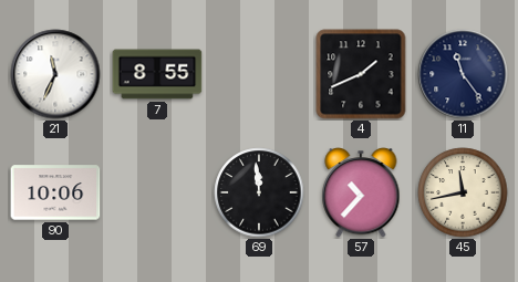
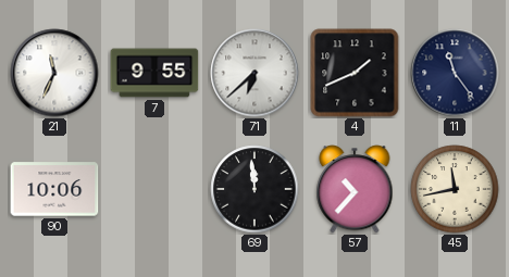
7: 8:55 -> 9:55 (154, 73)
71: none -> 6:38 (254, 73)
